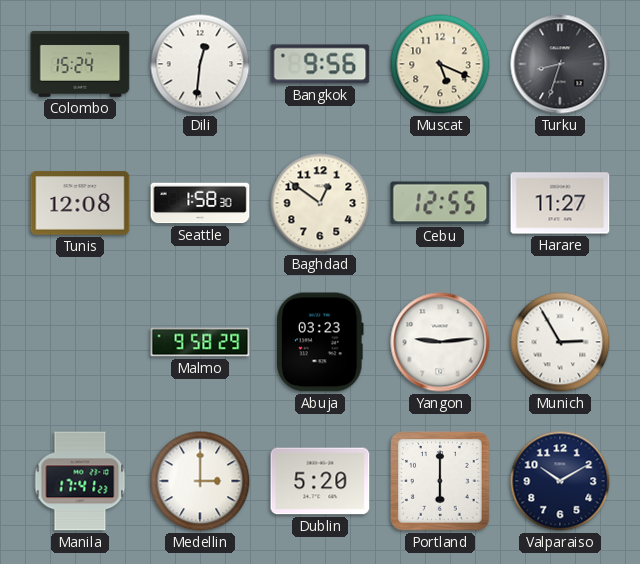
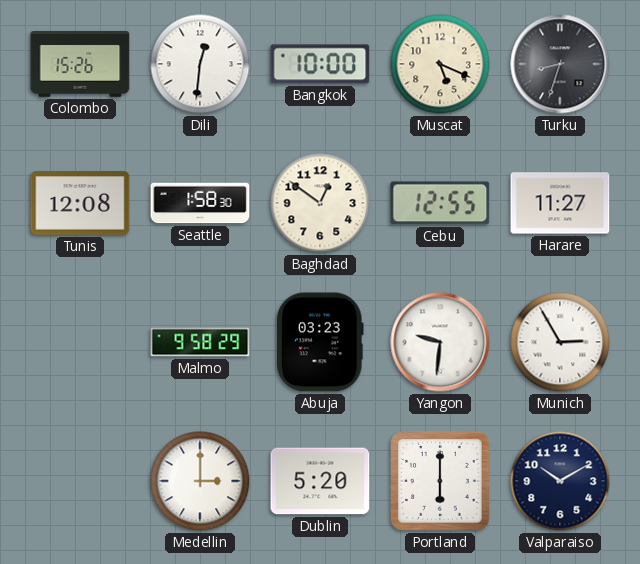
Colombo: 15:24 -> 15:26 (80, 64)
Bangkok: 9:56 -> 10:00 (320, 64)
Yangon: 9:14 -> 9:31 (440, 342)
Manila: 17:41 -> none (80, 481)
